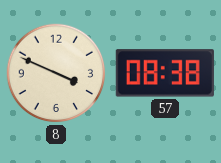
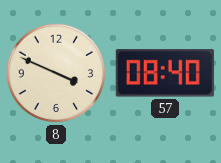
57: 08:38 -> 08:40 (165, 73)
